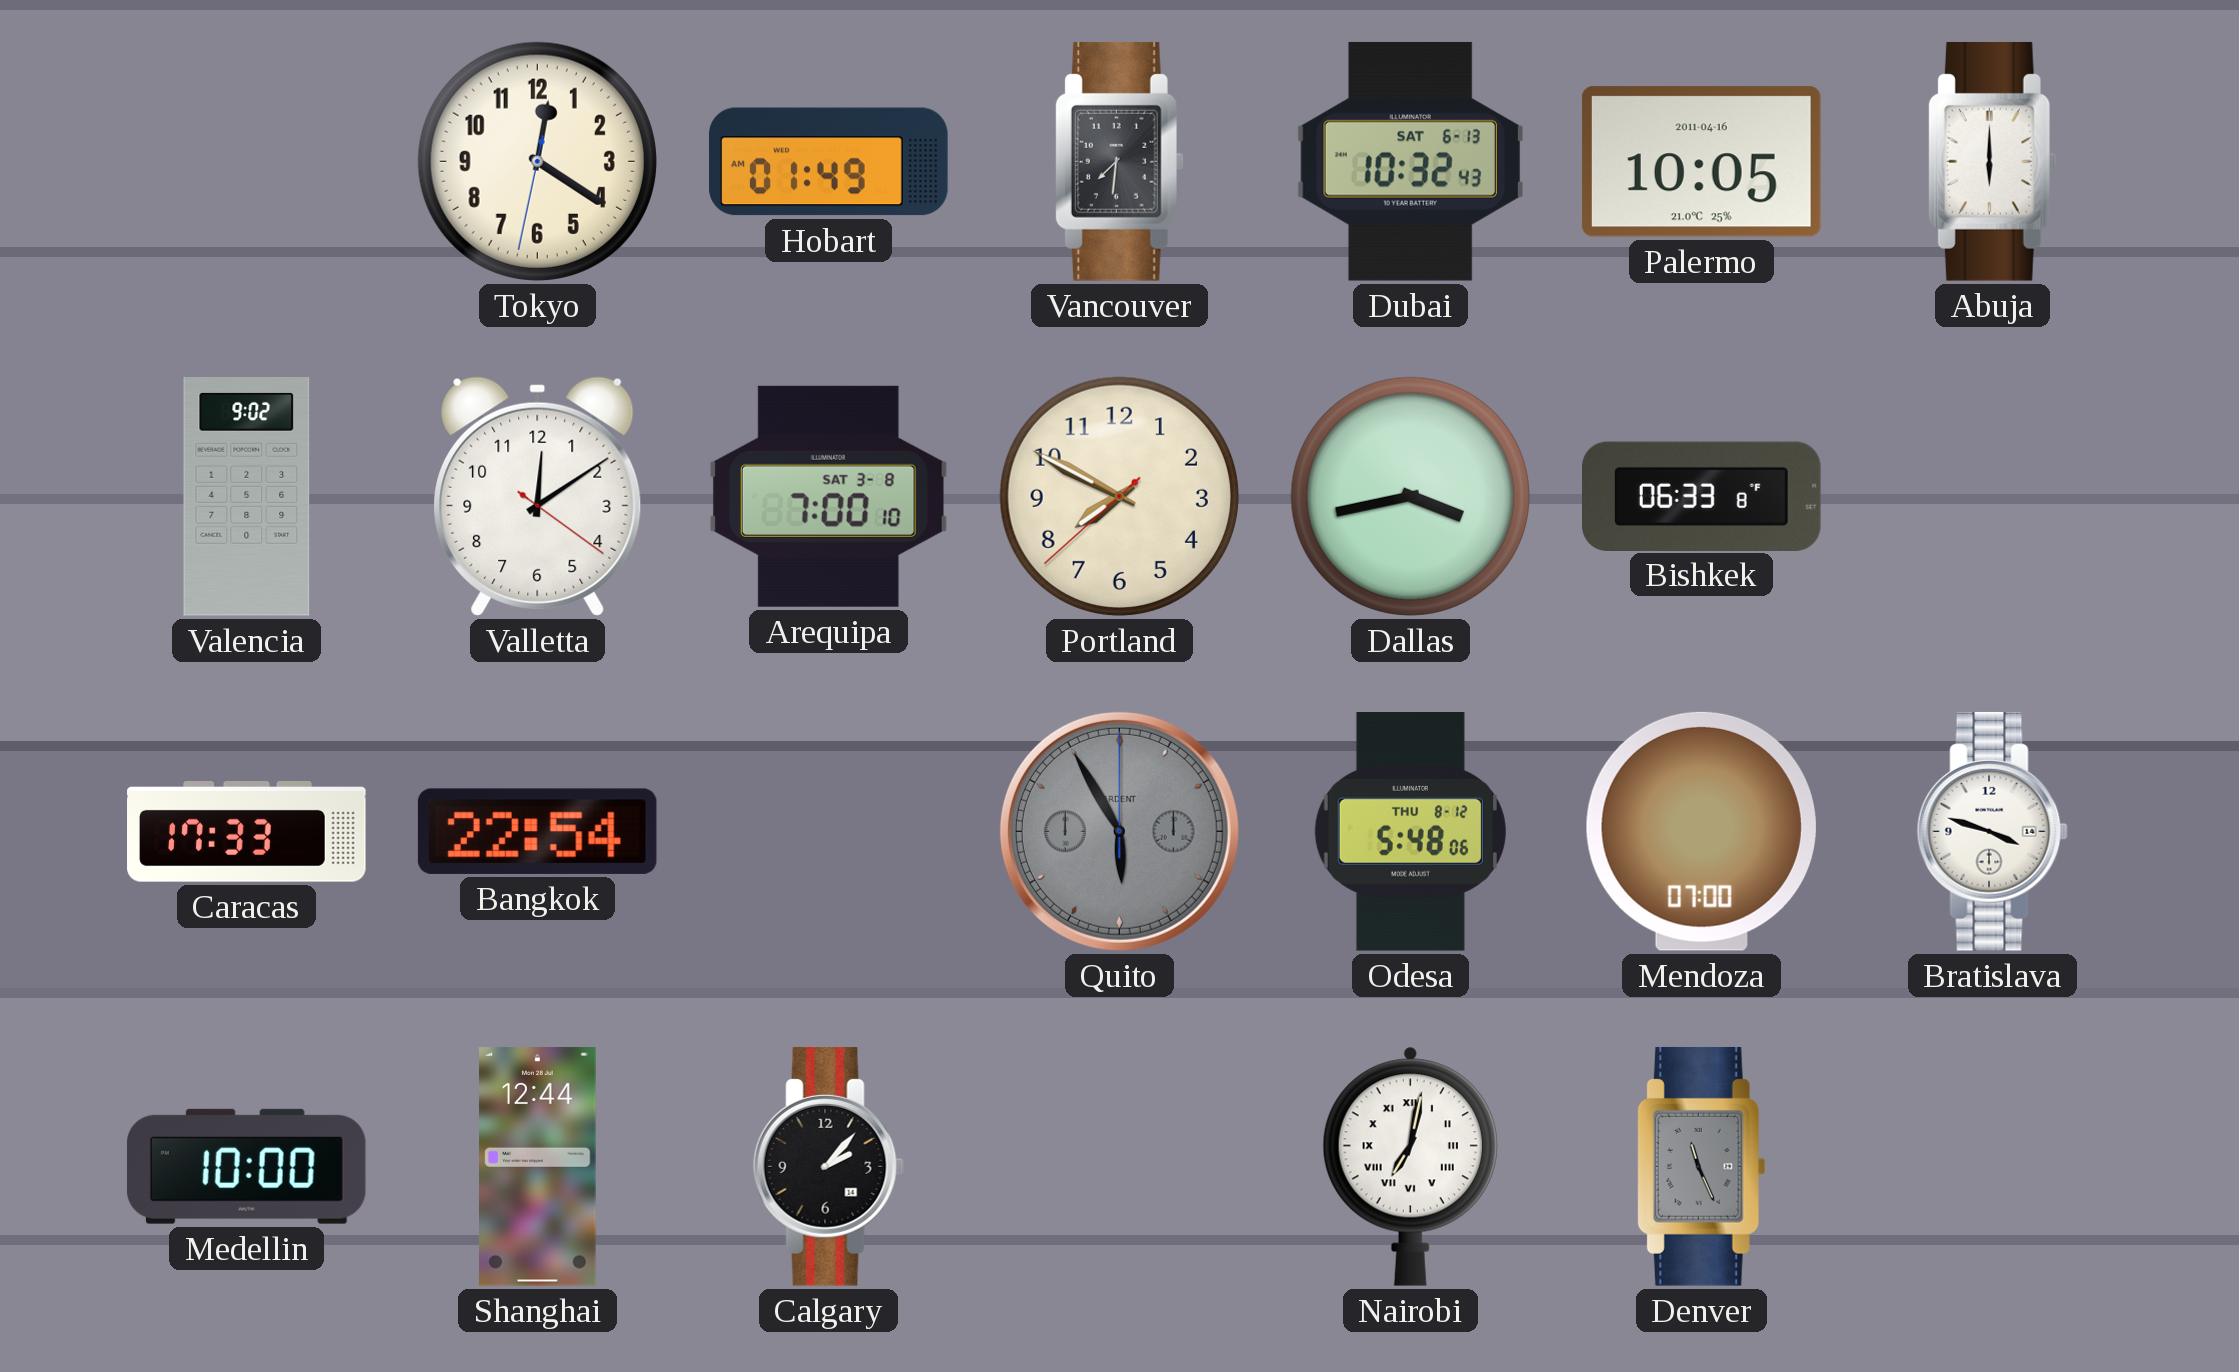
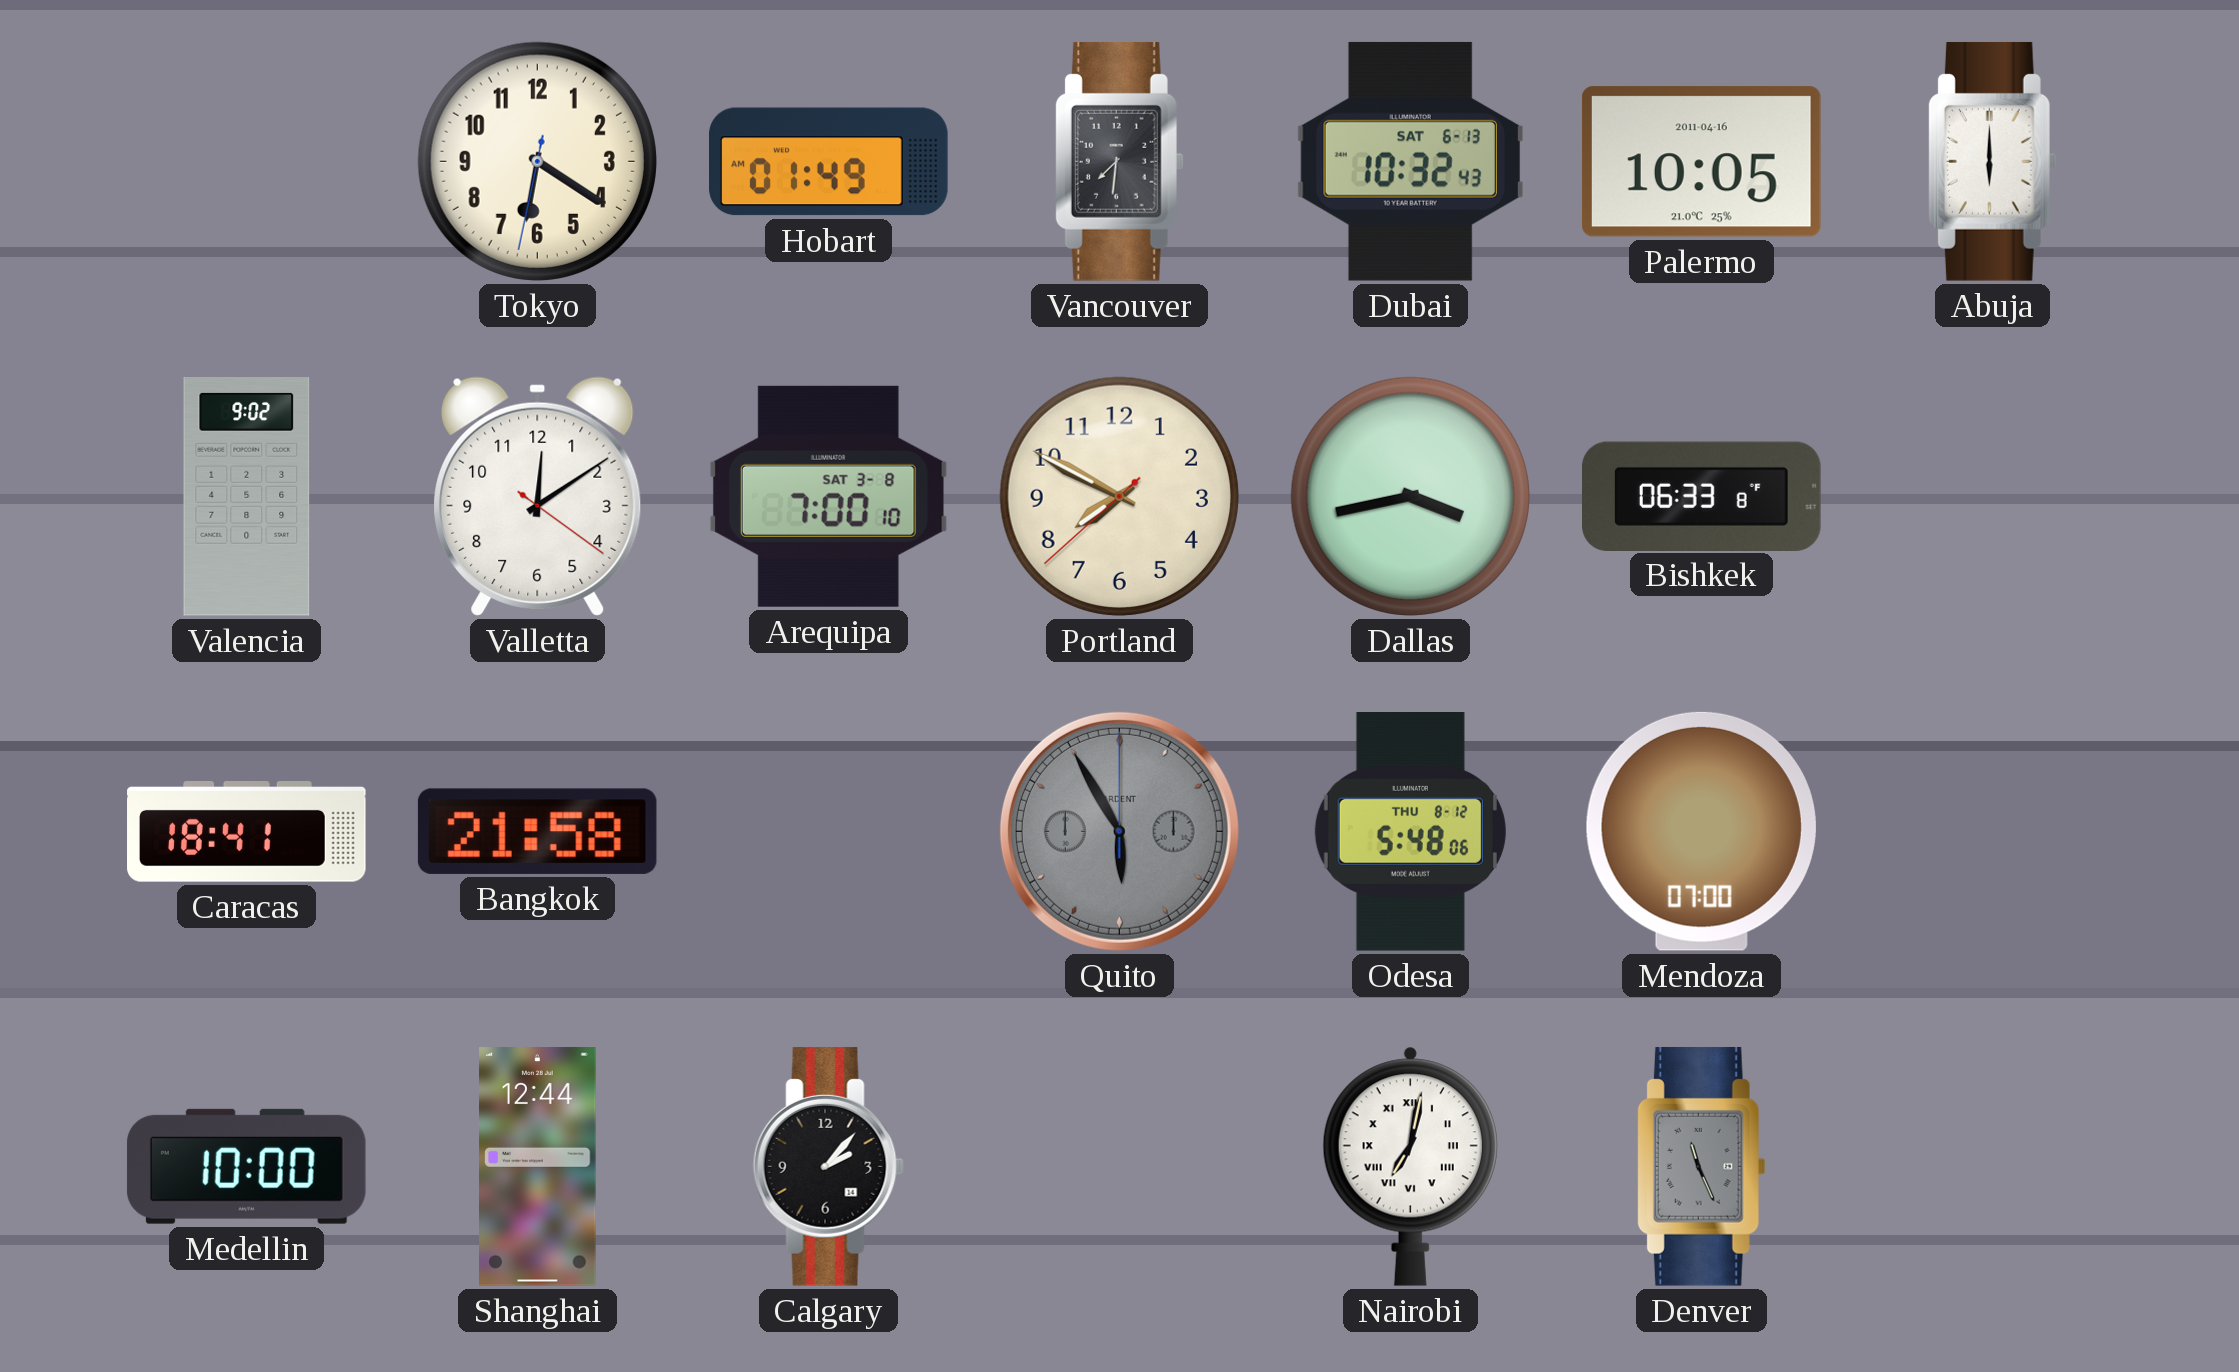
Tokyo: 12:20 -> 6:20 (537, 161)
Caracas: 17:33 -> 18:41 (247, 832)
Bangkok: 22:54 -> 21:58 (537, 831)
Bratislava: 3:48 -> none (1992, 831)
